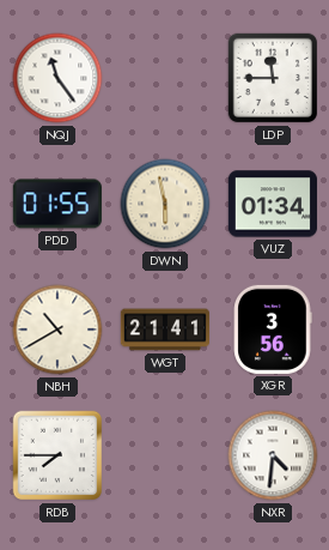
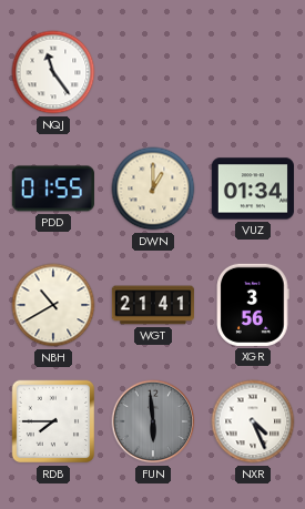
LDP: 11:45 -> none (273, 78)
DWN: 5:58 -> 1:00 (153, 189)
FUN: none -> 5:59 (153, 421)
NXR: 4:31 -> 4:26 (253, 421)
